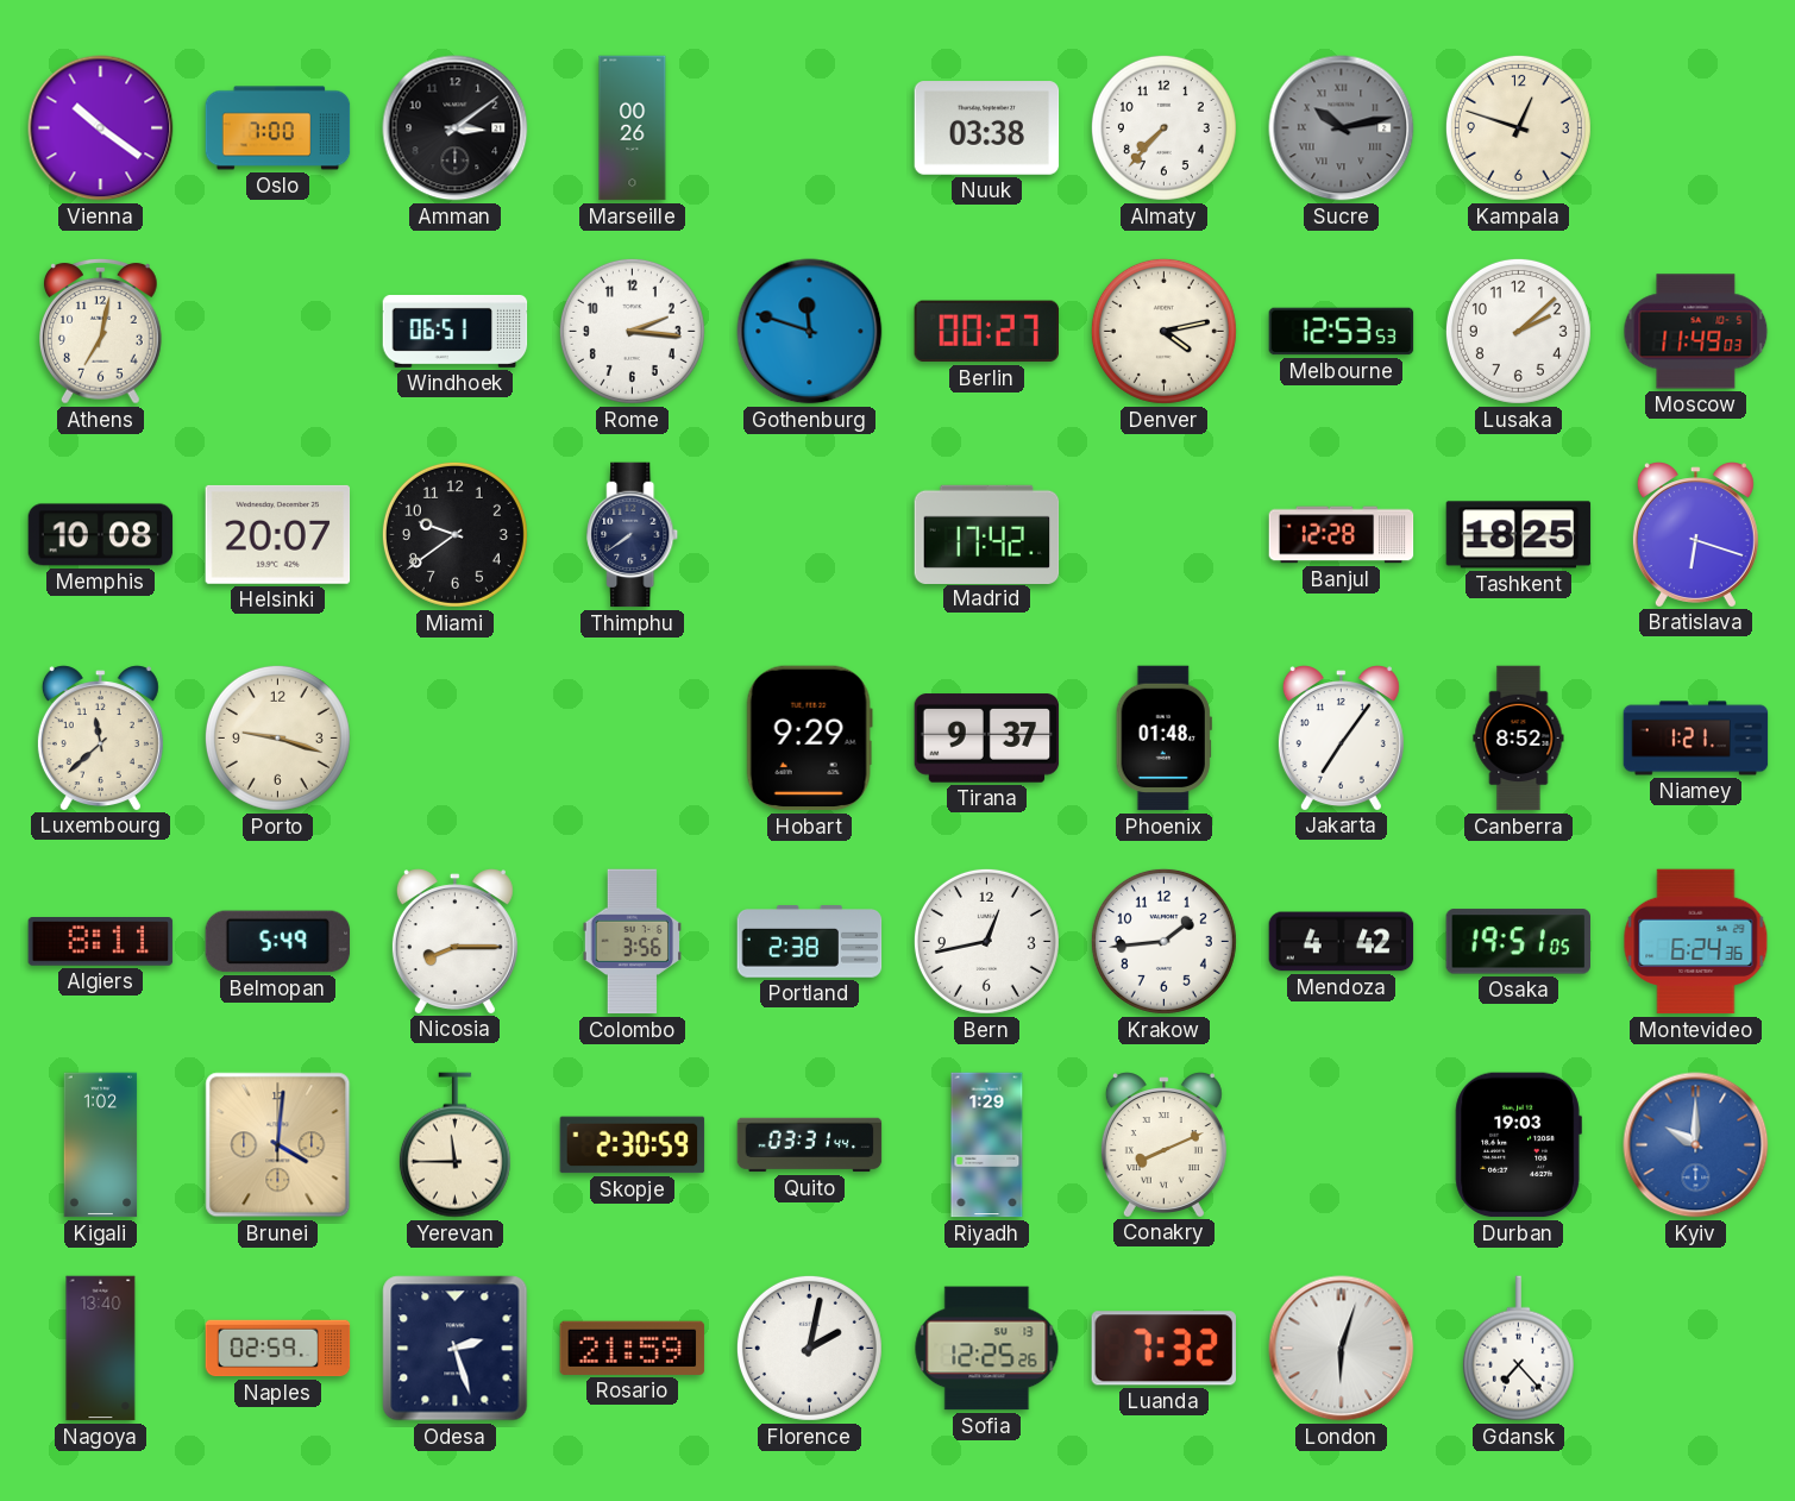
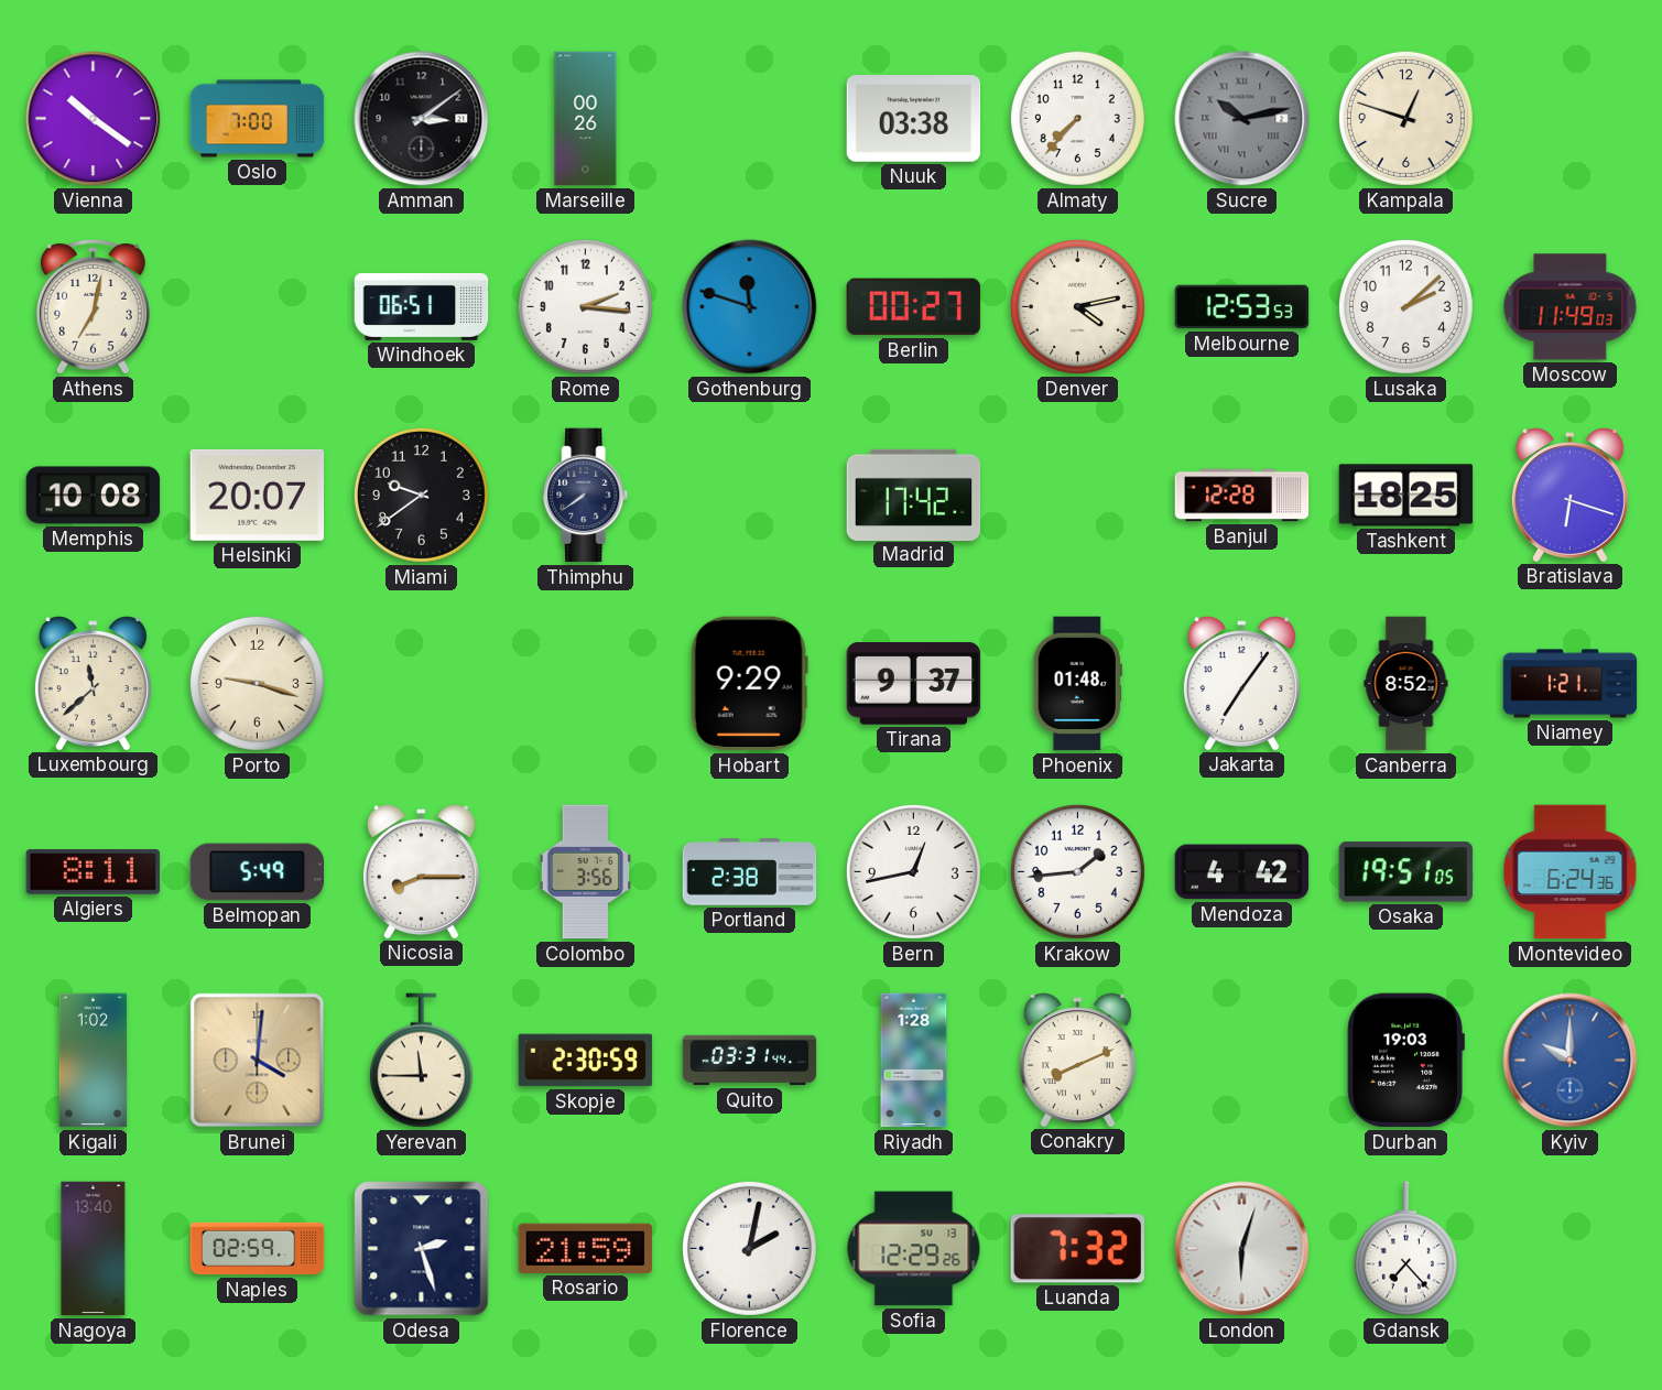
Riyadh: 1:29 -> 1:28 (914, 1061)
Sofia: 12:25 -> 12:29 (914, 1249)
